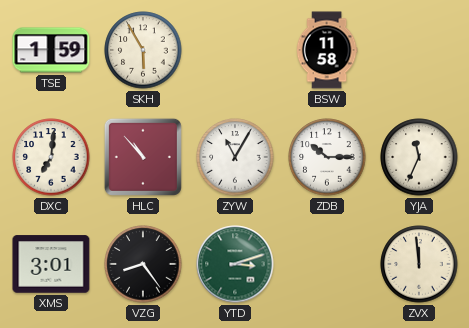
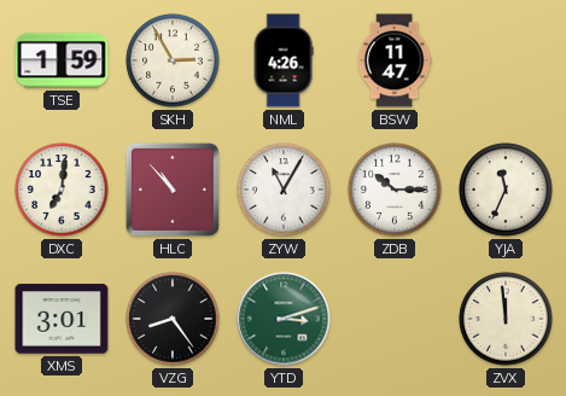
SKH: 5:55 -> 2:55 (173, 60)
NML: none -> 4:26 (284, 60)
BSW: 11:58 -> 11:47 (395, 60)
